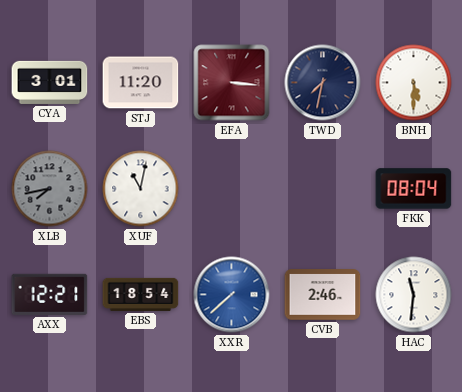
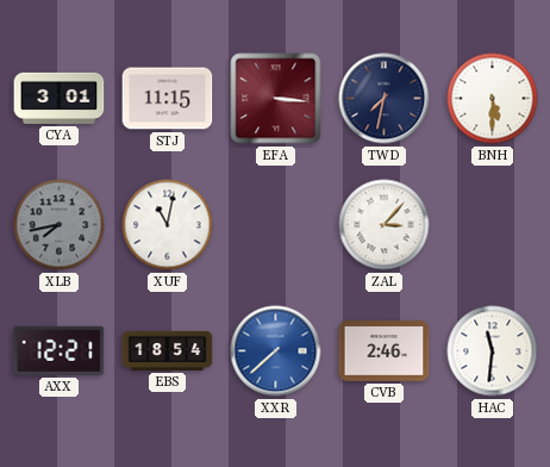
STJ: 11:20 -> 11:15 (168, 99)
ZAL: none -> 3:07 (385, 225)
FKK: 08:04 -> none (414, 189)
